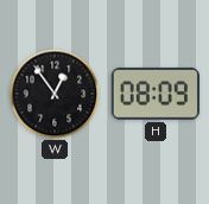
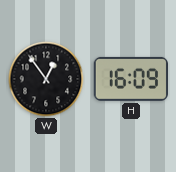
H: 08:09 -> 16:09 (130, 79)
